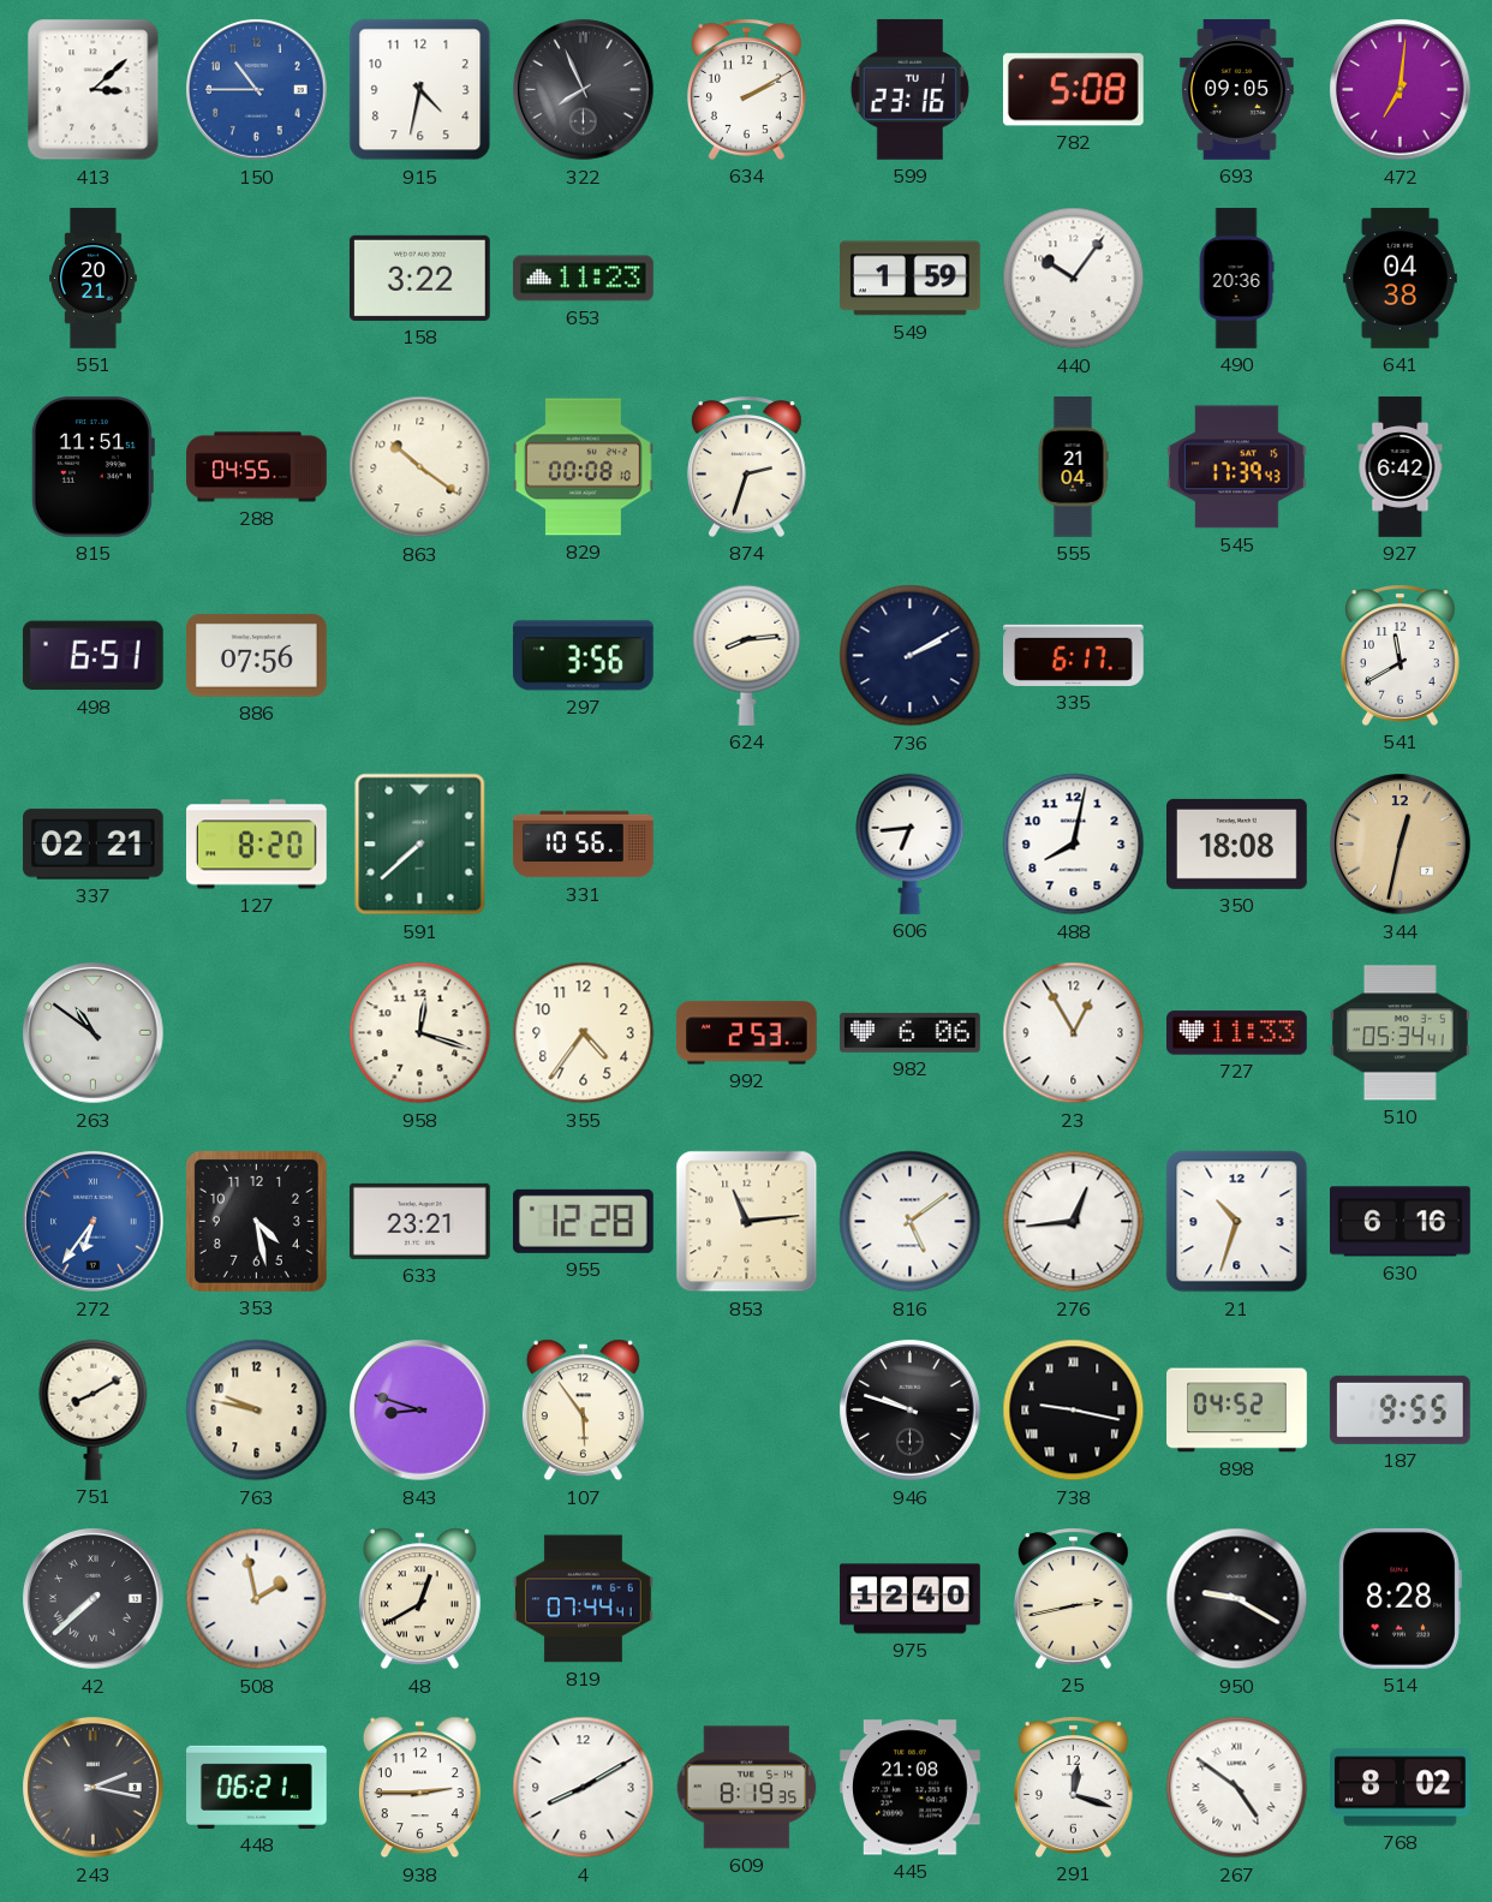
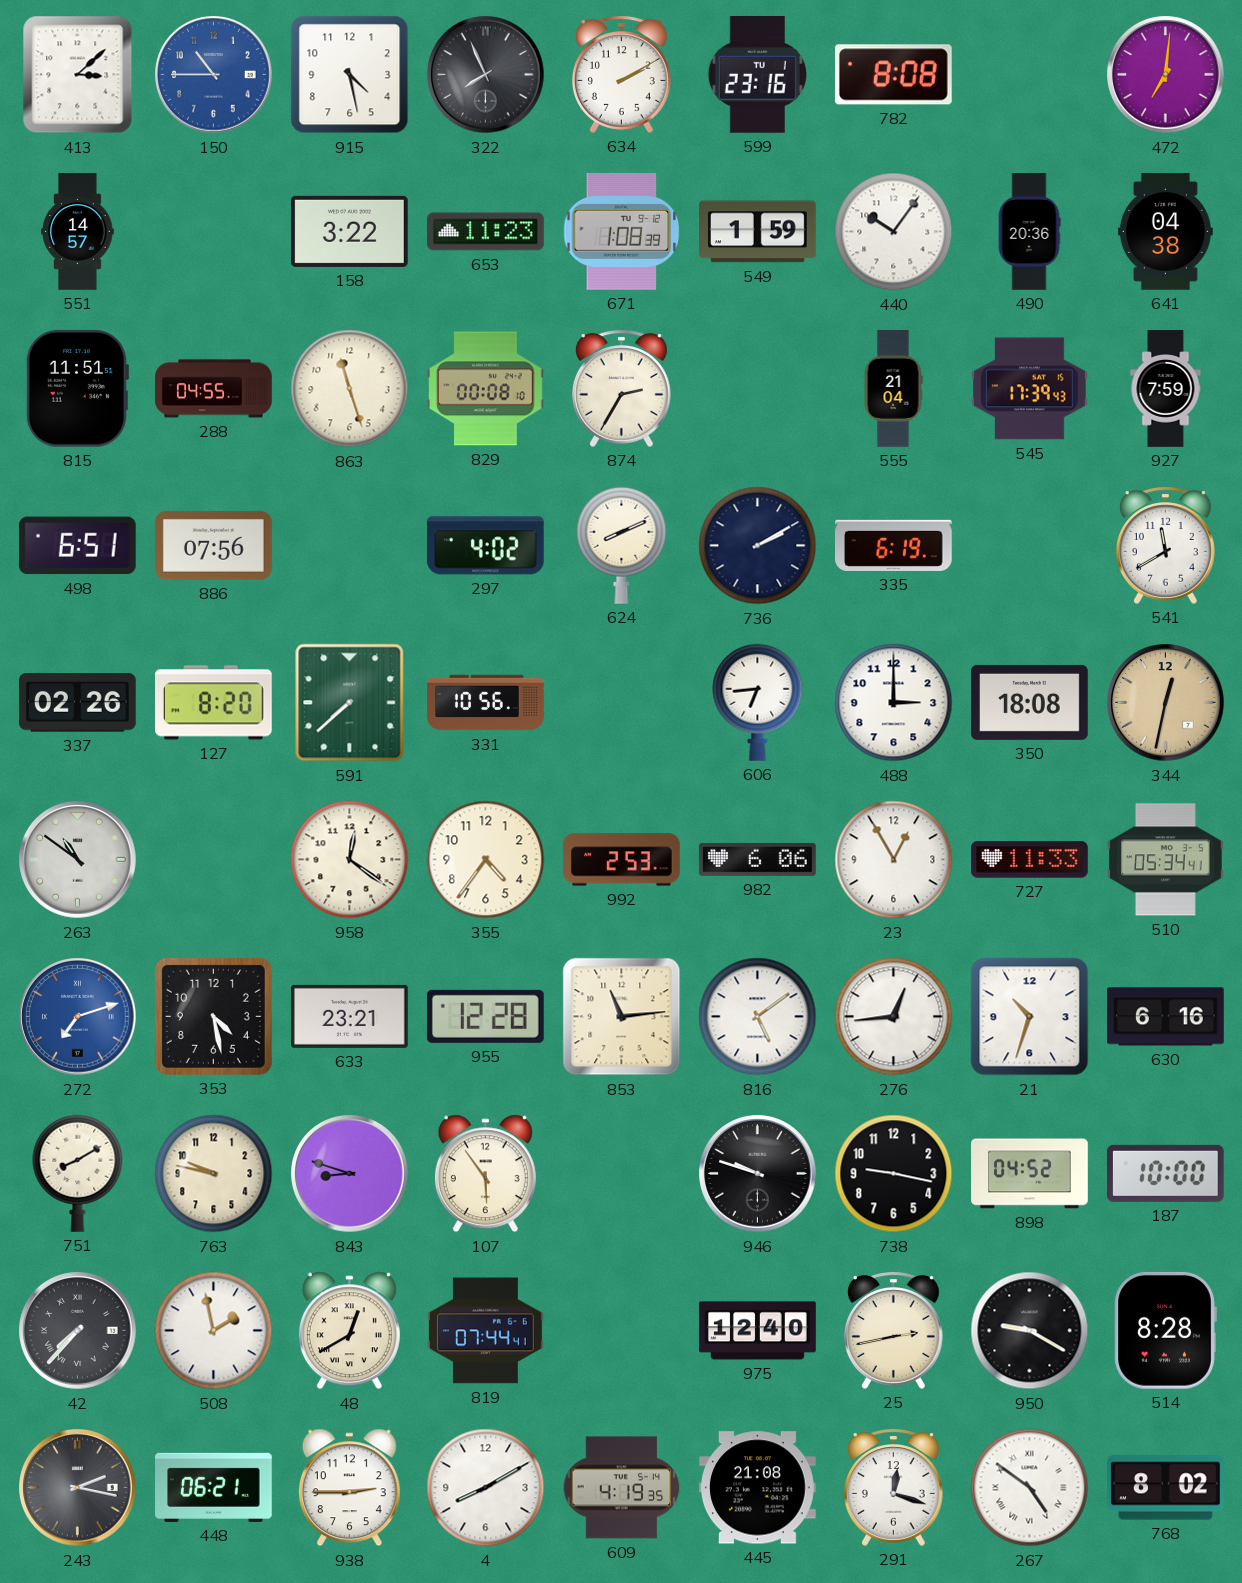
915: 4:32 -> 4:28 (350, 75)
782: 5:08 -> 8:08 (893, 75)
693: 09:05 -> none (1236, 90)
551: 20:21 -> 14:57 (78, 232)
671: none -> 1:08 (622, 231)
863: 10:21 -> 11:27 (350, 389)
874: 2:33 -> 2:35 (621, 388)
927: 6:42 -> 7:59 (1166, 389)
297: 3:56 -> 4:02 (485, 546)
624: 8:14 -> 8:11 (622, 545)
335: 6:17 -> 6:19 (894, 545)
337: 02:21 -> 02:26 (77, 703)
488: 8:02 -> 3:00 (894, 703)
958: 12:18 -> 12:21 (350, 860)
272: 6:36 -> 7:12 (78, 1017)
738 numerals: Roman -> Arabic (894, 1174)
187: 9:55 -> 10:00 (1165, 1173)
42: 7:38 -> 7:37 (78, 1331)
609: 8:19 -> 4:19 (622, 1488)
